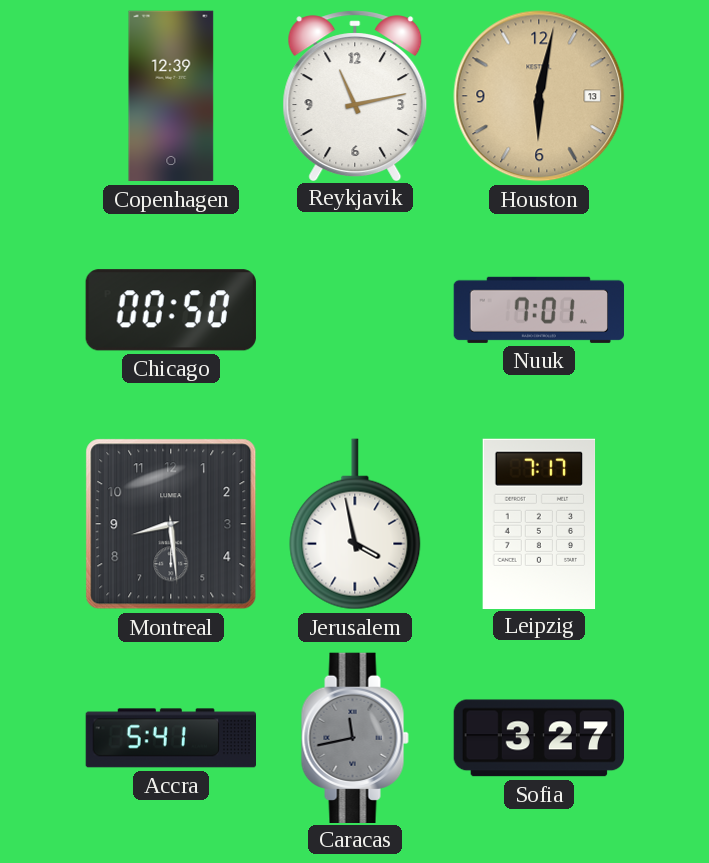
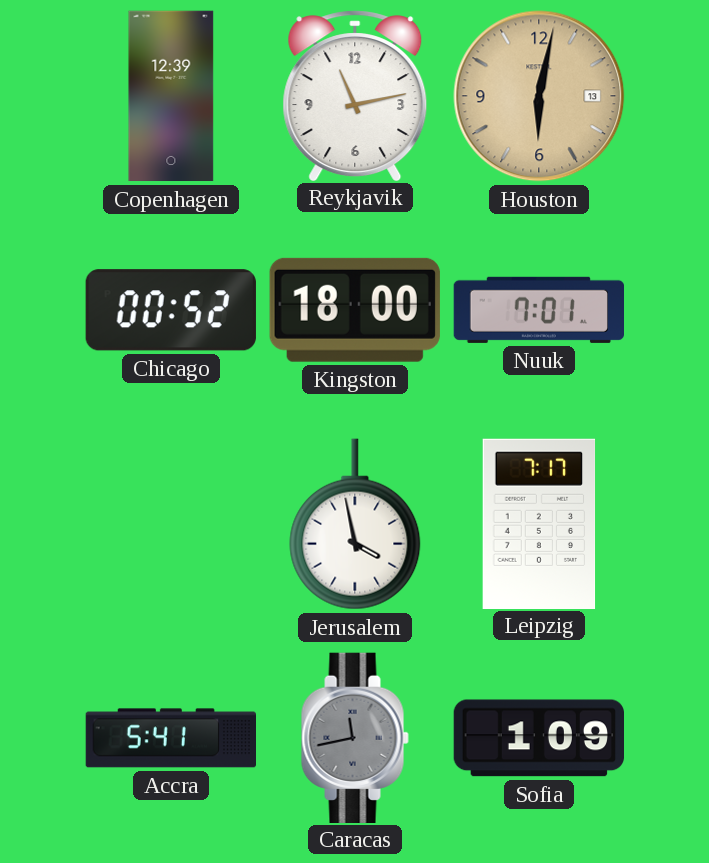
Chicago: 00:50 -> 00:52 (171, 310)
Kingston: none -> 18:00 (355, 310)
Montreal: 8:29 -> none (171, 524)
Sofia: 3:27 -> 1:09 (538, 738)
